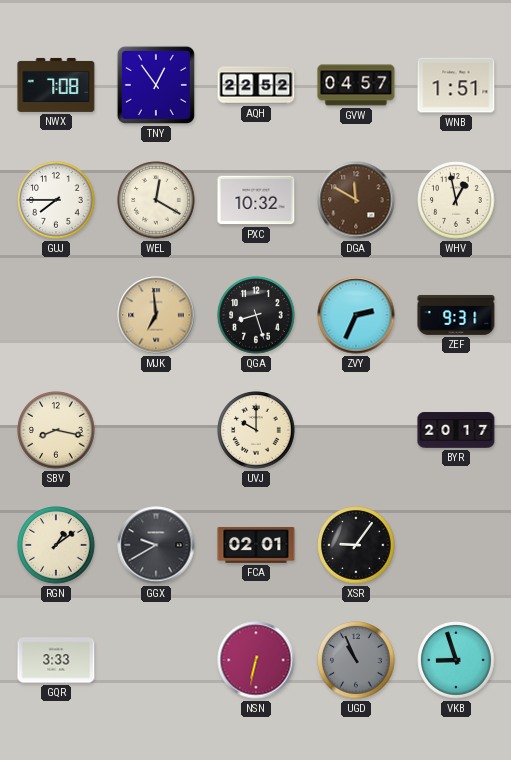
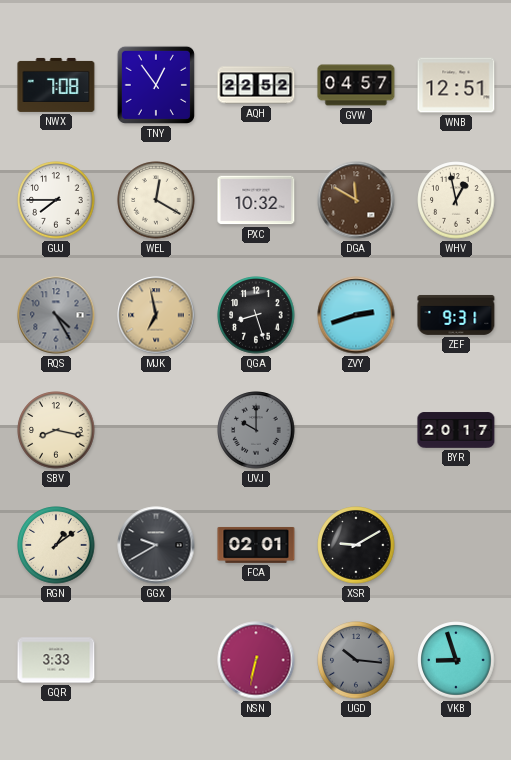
WNB: 1:51 -> 12:51 (456, 85)
RQS: none -> 4:25 (56, 315)
MJK: 6:59 -> 6:58 (156, 315)
ZVY: 2:34 -> 2:42 (356, 315)
UVJ dial: cream -> grey (256, 430)
XSR: 9:06 -> 9:10 (356, 545)
UGD: 10:56 -> 10:16 (356, 660)
